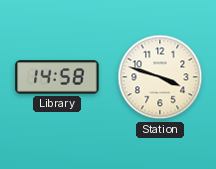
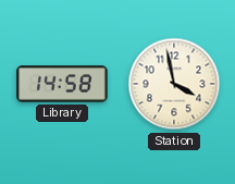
Station: 3:48 -> 3:58 (174, 84)
